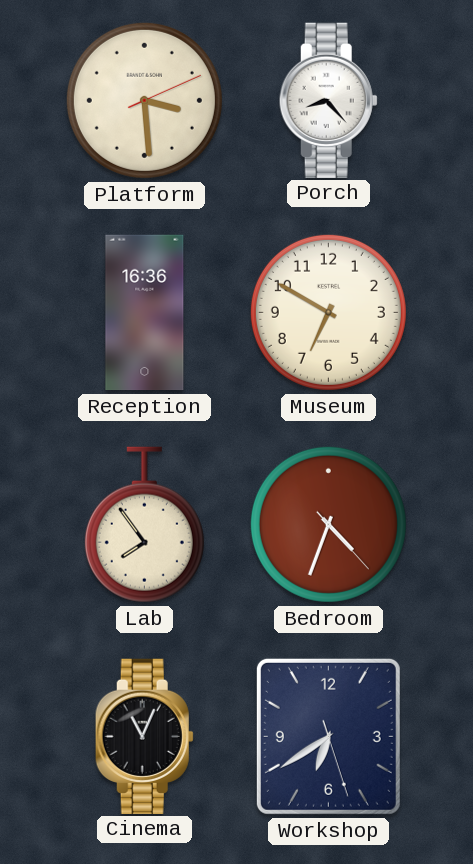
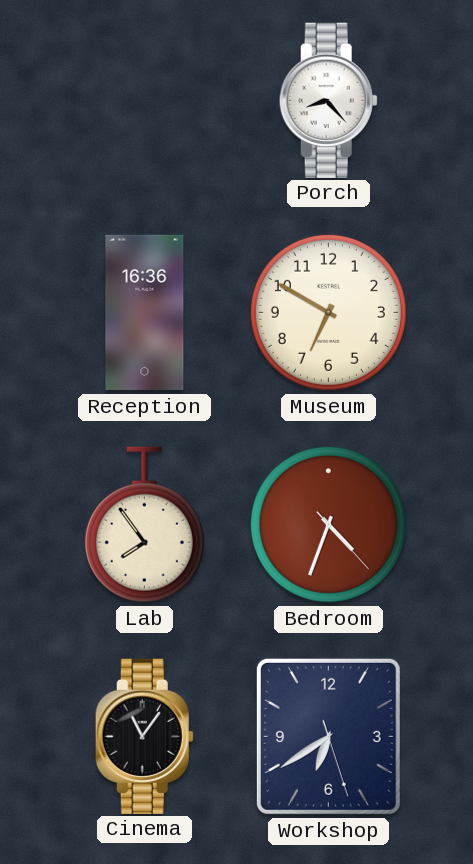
Platform: 3:29 -> none (144, 100)
Cinema: 11:04 -> 11:06 (144, 736)
